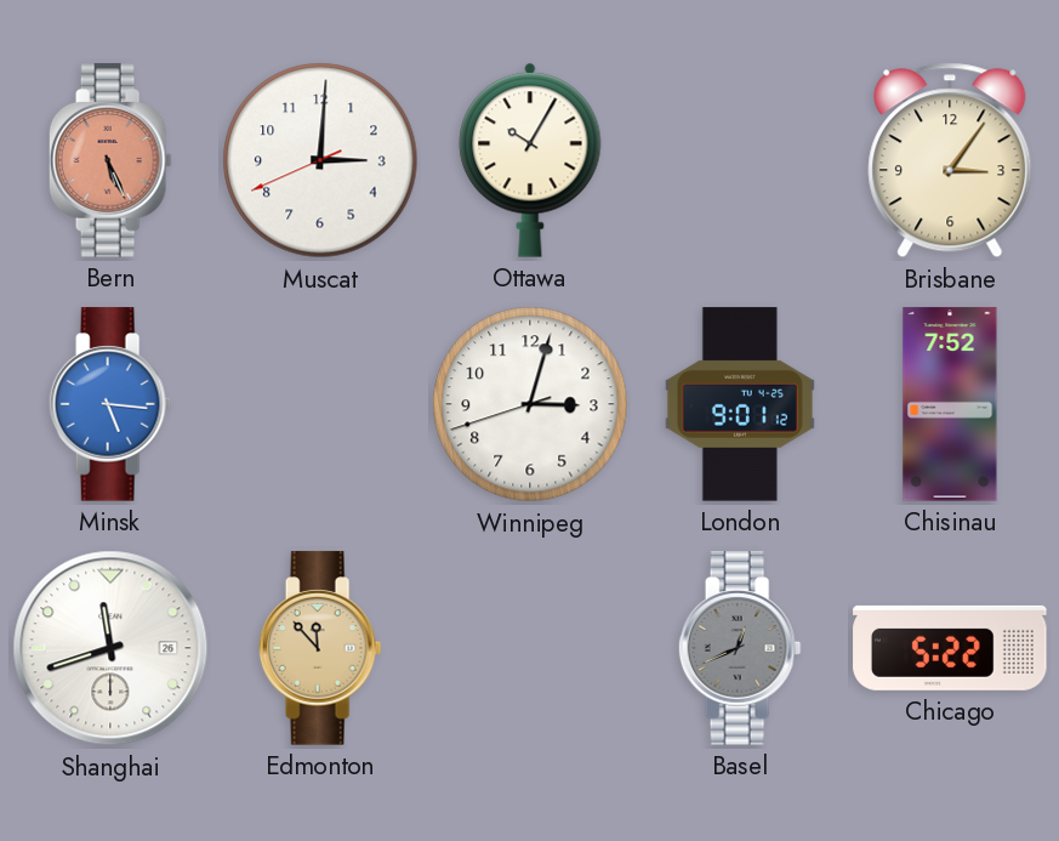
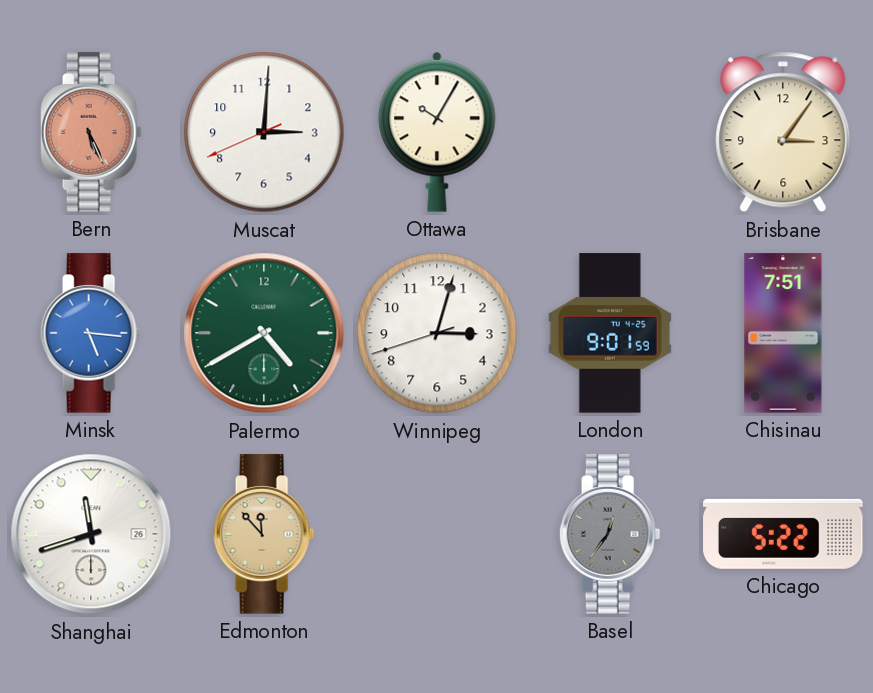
Palermo: none -> 4:40 (264, 333)
London: 9:01:12 -> 9:01:59 (610, 333)
Chisinau: 7:52 -> 7:51 (783, 333)
Basel: 12:41 -> 12:36 (610, 534)
